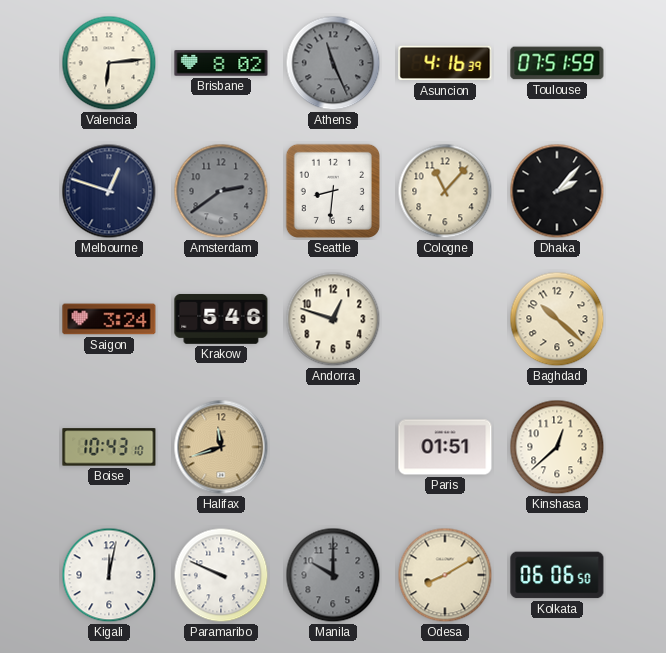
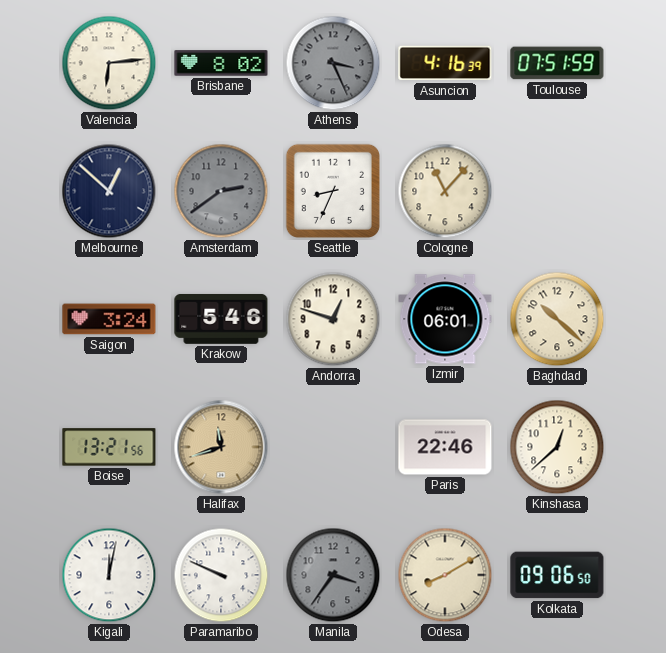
Athens: 11:26 -> 3:26 (333, 63)
Melbourne: 12:48 -> 12:52 (109, 191)
Seattle: 8:31 -> 8:34 (333, 191)
Dhaka: 2:07 -> none (557, 191)
Izmir: none -> 06:01 (445, 319)
Boise: 10:43 -> 13:21 (109, 447)
Paris: 01:51 -> 22:46 (445, 447)
Manila: 10:00 -> 3:36 (333, 575)
Kolkata: 06:06 -> 09:06 (557, 575)
